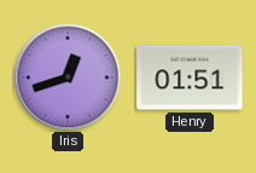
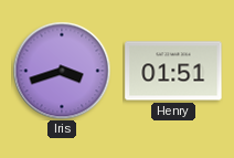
Iris: 12:42 -> 3:42 (62, 71)
